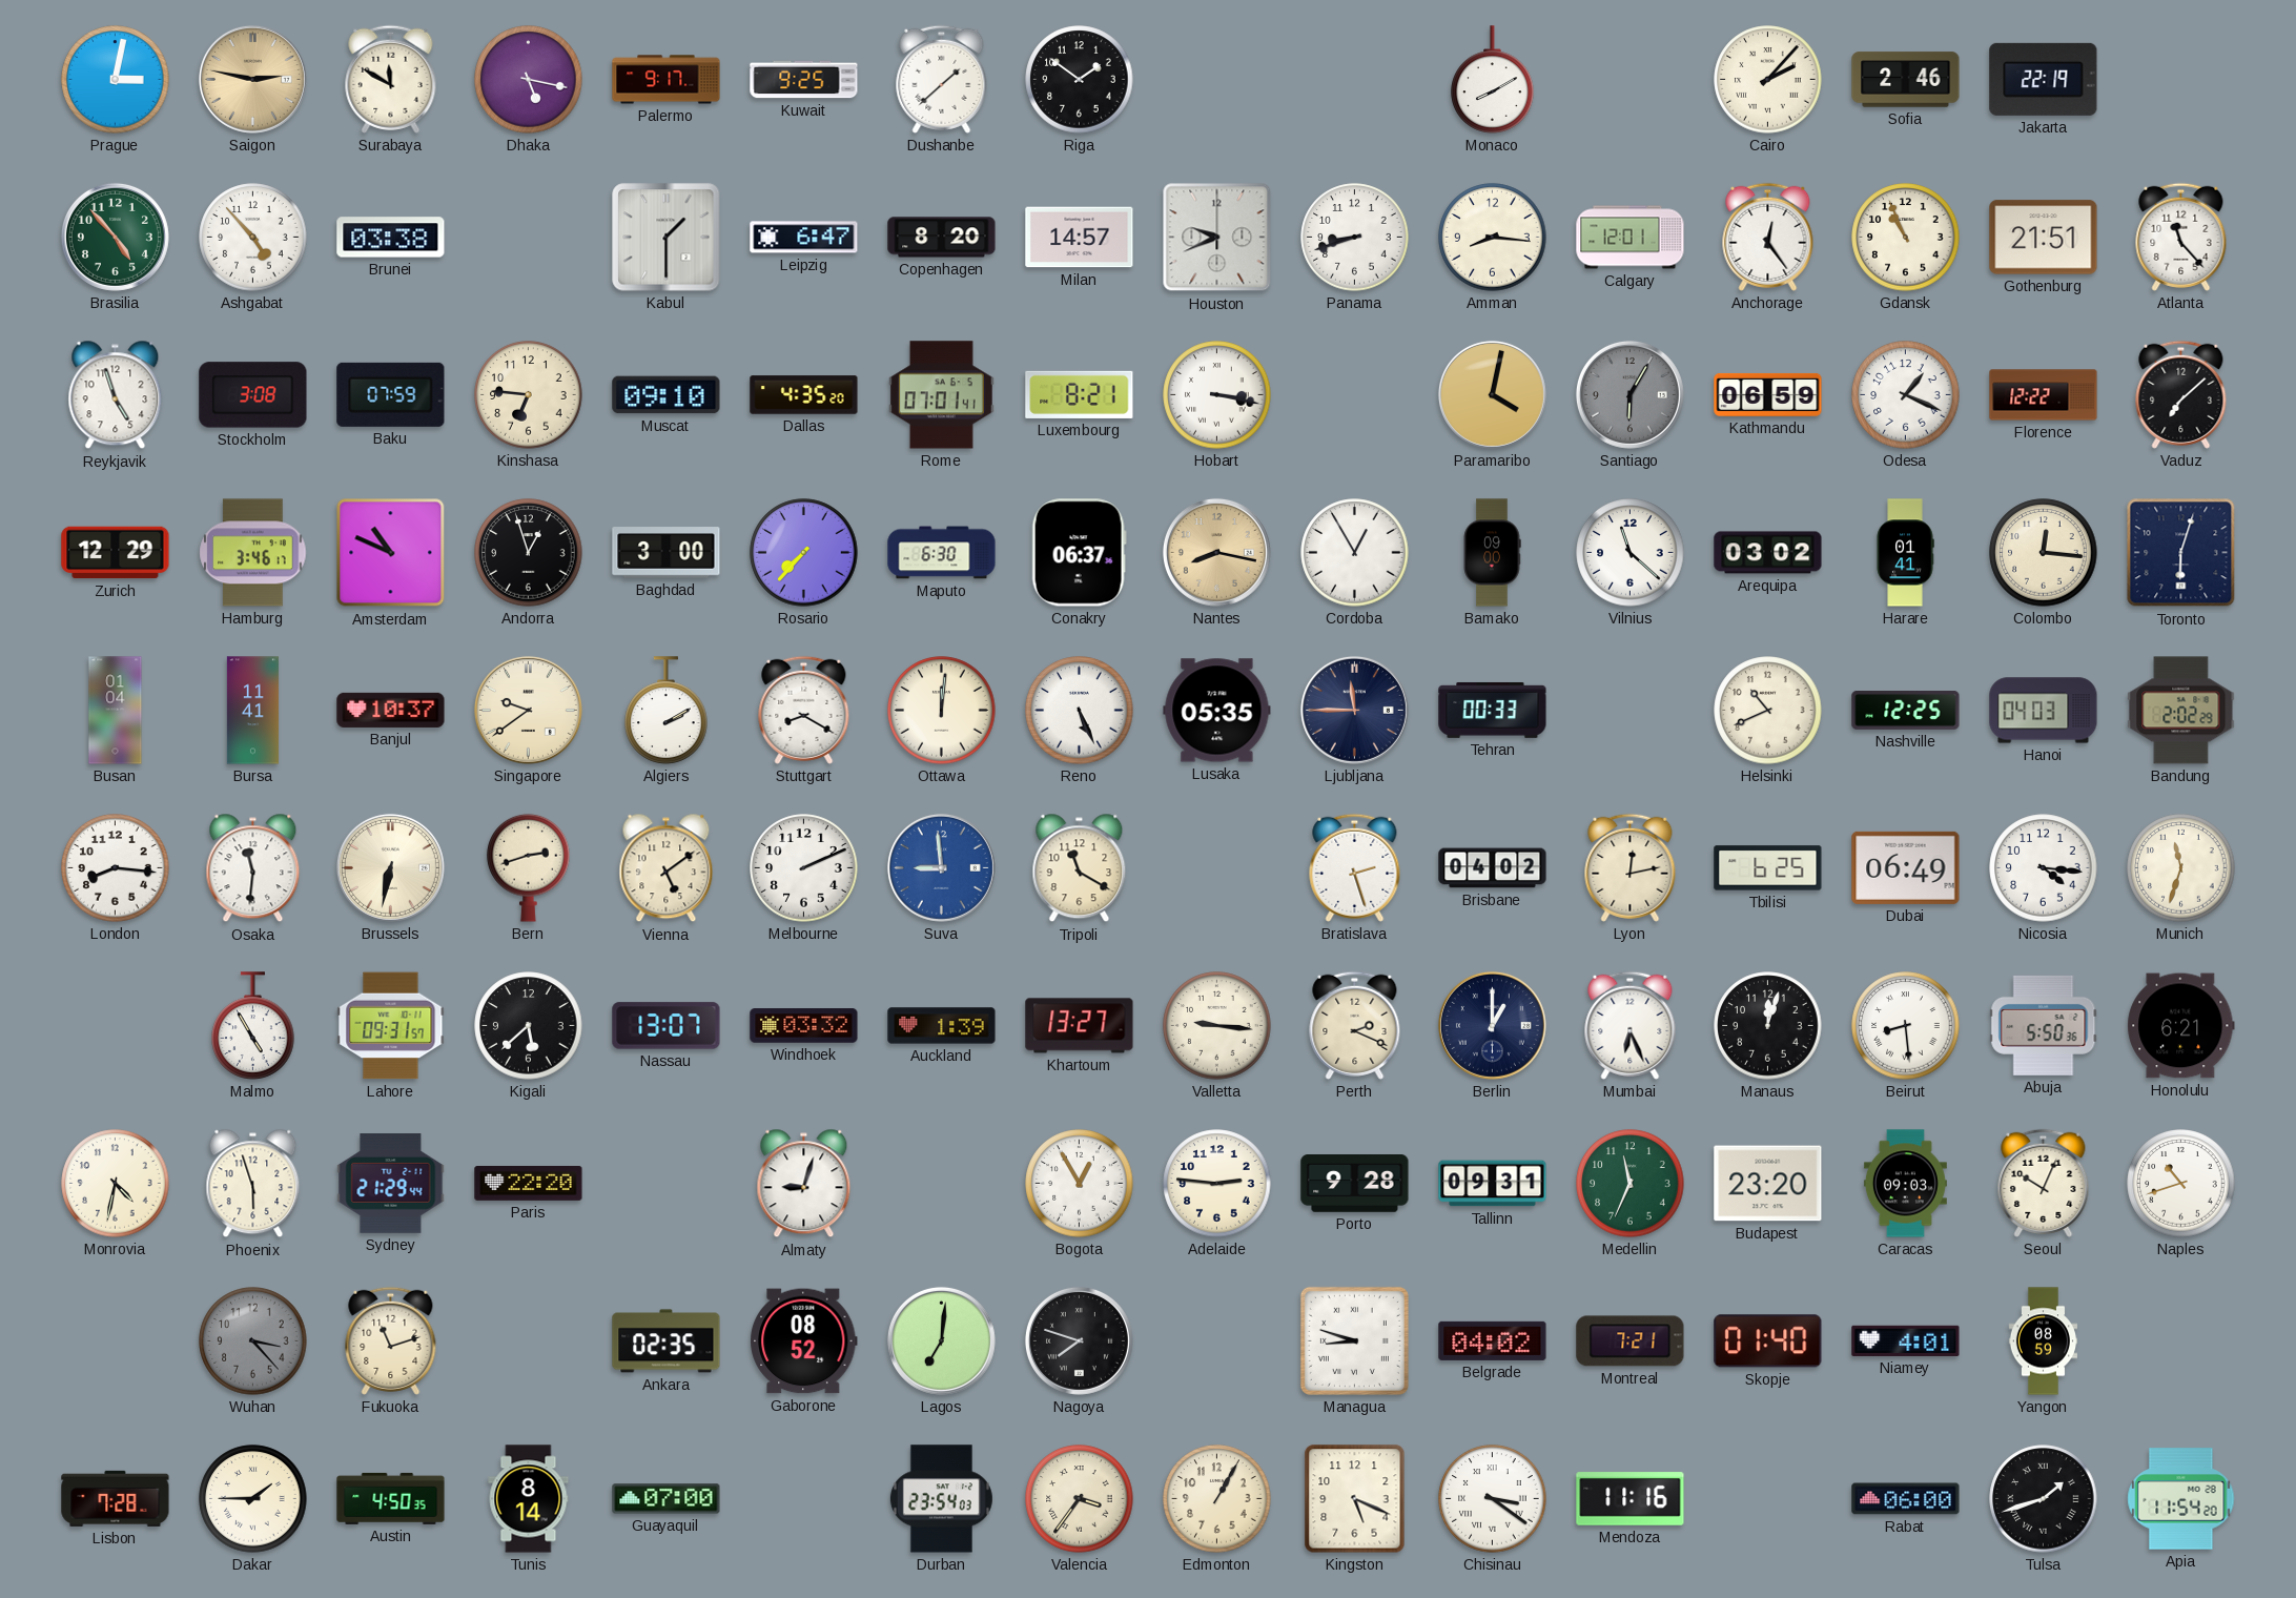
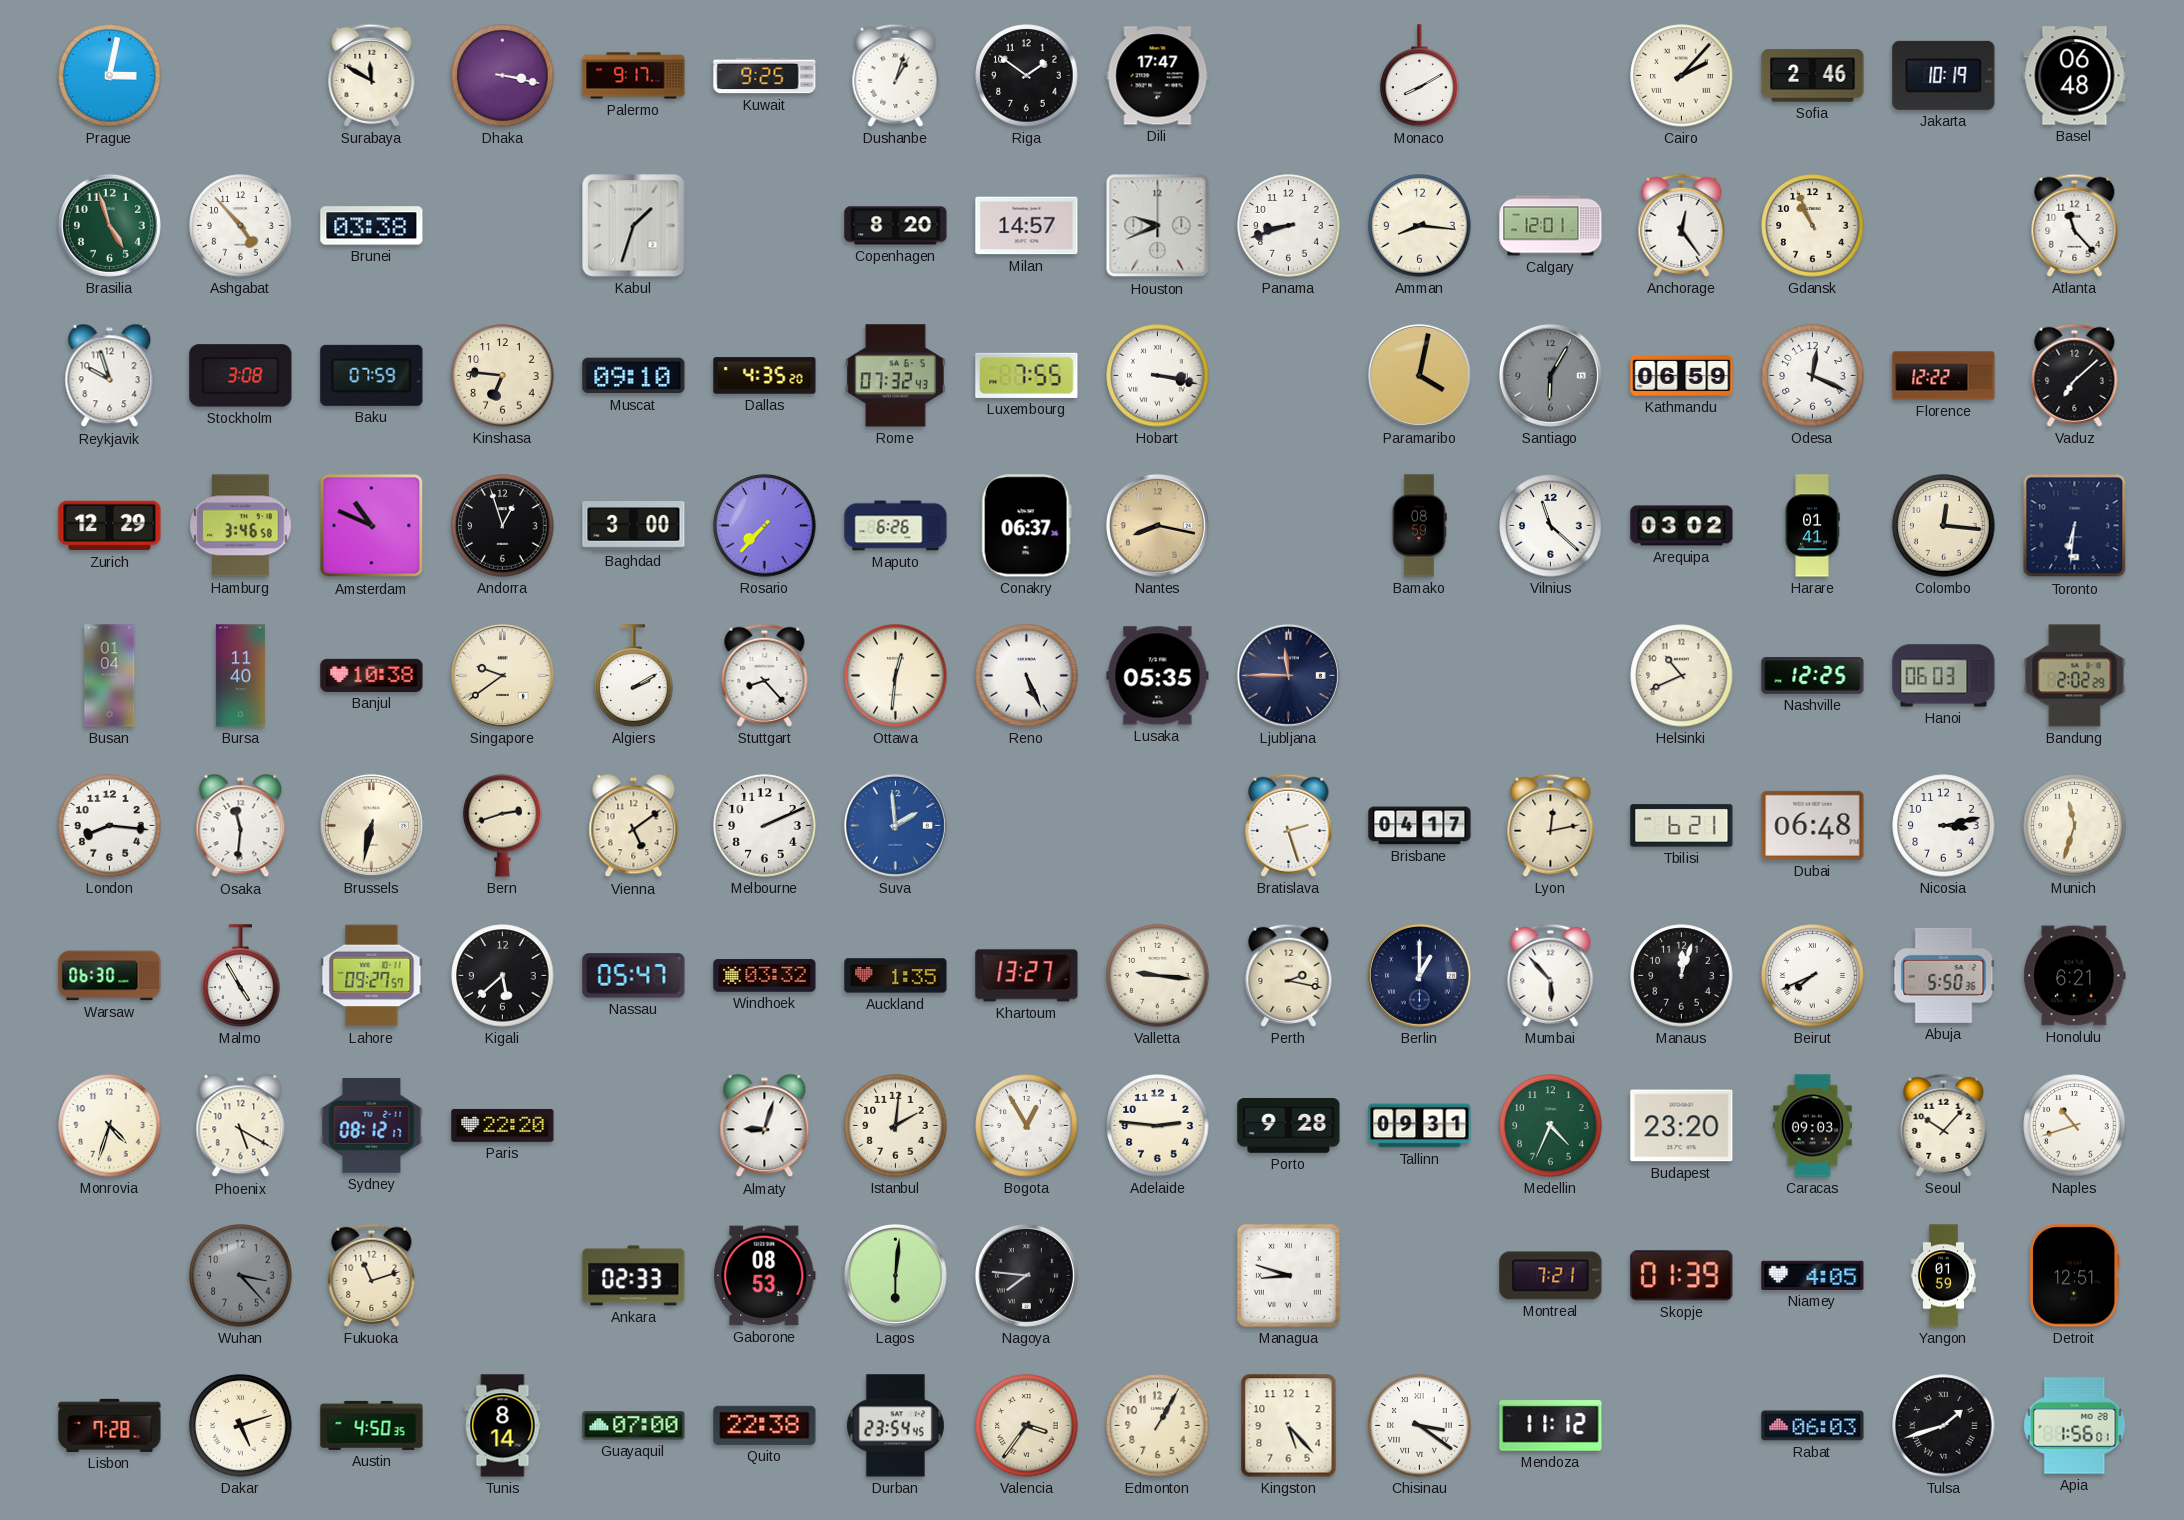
Saigon: 2:47 -> none (252, 79)
Dhaka: 5:17 -> 3:17 (503, 76)
Dushanbe: 1:38 -> 1:03 (896, 75)
Dili: none -> 17:47 (1158, 76)
Jakarta: 22:19 -> 10:19 (1944, 75)
Basel: none -> 06:48 (2075, 76)
Brasilia: 4:53 -> 4:57 (109, 225)
Kabul: 1:30 -> 1:33 (634, 226)
Leipzig: 6:47 -> none (804, 238)
Gothenburg: 21:51 -> none (2044, 238)
Reykjavik: 4:57 -> 9:57 (110, 376)
Rome: 07:01 -> 07:32 (895, 376)
Luxembourg: 8:21 -> 7:55 (1027, 375)
Odesa: 1:19 -> 12:19 (1813, 376)
Hamburg: 3:46:17 -> 3:46:58 (241, 526)
Maputo: 6:30 -> 6:26 (896, 526)
Cordoba: 12:55 -> none (1355, 553)
Bamako: 09:00 -> 08:59 (1419, 526)
Toronto: 6:03 -> 6:31 (2075, 526)
Bursa: 11:41 -> 11:40 (240, 676)
Banjul: 10:37 -> 10:38 (372, 675)
Stuttgart: 8:20 -> 8:23 (765, 675)
Ottawa: 12:01 -> 12:31 (896, 676)
Tehran: 00:33 -> none (1493, 711)
Hanoi: 04:03 -> 06:03 (1944, 676)
Suva: 8:59 -> 1:59 (895, 825)
Tripoli: 11:20 -> none (1080, 868)
Brisbane: 04:02 -> 04:17 (1420, 826)
Tbilisi: 6:25 -> 6:21 (1682, 826)
Dubai: 06:49 -> 06:48 (1813, 825)
Nicosia: 4:16 -> 3:13 (1944, 826)
Warsaw: none -> 06:30 (110, 976)
Lahore: 09:31 -> 09:27 (372, 976)
Nassau: 13:07 -> 05:47 (634, 976)
Auckland: 1:39 -> 1:35 (896, 976)
Perth: 2:19 -> 2:17 (1289, 975)
Mumbai: 6:26 -> 5:53 (1551, 975)
Beirut: 8:29 -> 7:41 (1813, 976)
Monrovia: 4:32 -> 4:33 (110, 1126)
Phoenix: 5:57 -> 5:20 (241, 1126)
Sydney: 21:29 -> 08:12 (372, 1126)
Istanbul: none -> 2:01 (896, 1126)
Medellin: 11:34 -> 4:34 (1551, 1126)
Seoul: 10:04 -> 10:07 (1944, 1125)
Ankara: 02:35 -> 02:33 (634, 1276)
Gaborone: 08:52 -> 08:53 (765, 1276)
Lagos: 7:01 -> 6:01 (895, 1275)
Nagoya: 7:48 -> 7:46 (1026, 1275)
Belgrade: 04:02 -> none (1493, 1340)
Skopje: 01:40 -> 01:39 (1682, 1276)
Niamey: 4:01 -> 4:05 (1813, 1275)
Yangon: 08:59 -> 01:59 (1943, 1276)
Detroit: none -> 12:51 (2074, 1276)
Dakar: 1:45 -> 5:12 (241, 1426)
Quito: none -> 22:38 (765, 1425)
Durban: 23:54:03 -> 23:54:45 (895, 1426)
Kingston: 5:19 -> 5:23 (1289, 1426)
Mendoza: 11:16 -> 11:12 (1551, 1426)
Rabat: 06:00 -> 06:03 (1813, 1426)
Apia: 11:54 -> 1:56 (2075, 1426)
